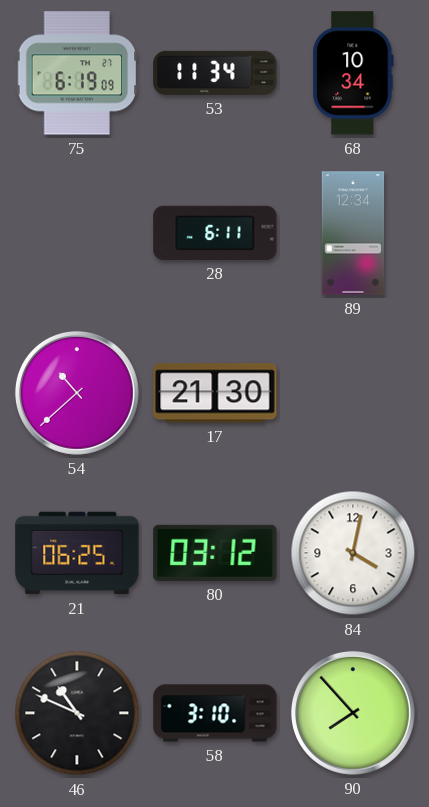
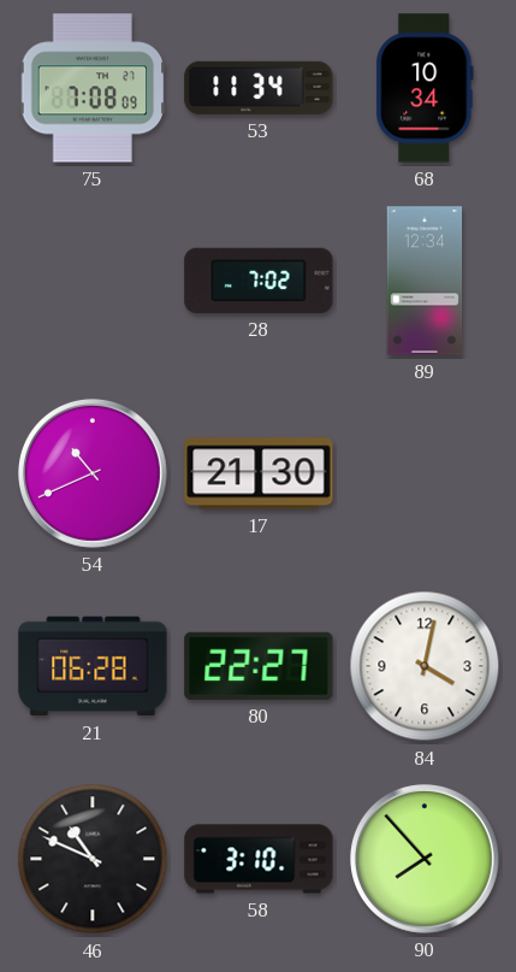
75: 6:19 -> 7:08 (93, 88)
28: 6:11 -> 7:02 (259, 281)
54: 10:38 -> 10:41 (93, 473)
21: 06:25 -> 06:28 (93, 666)
80: 03:12 -> 22:27 (259, 666)
